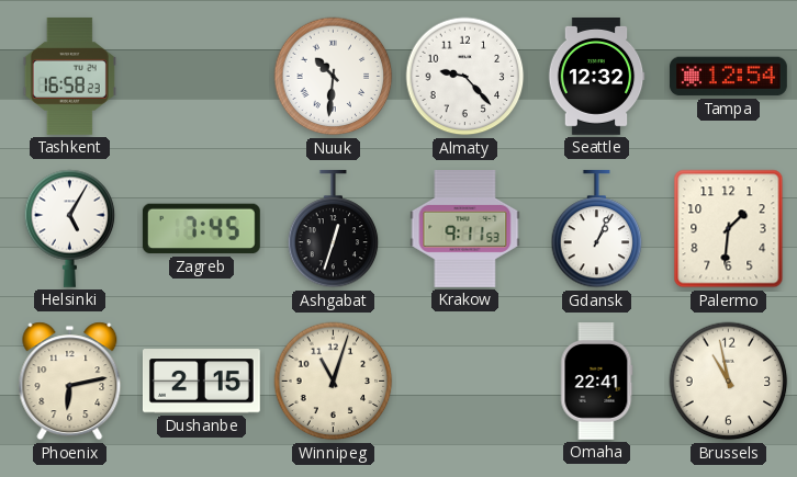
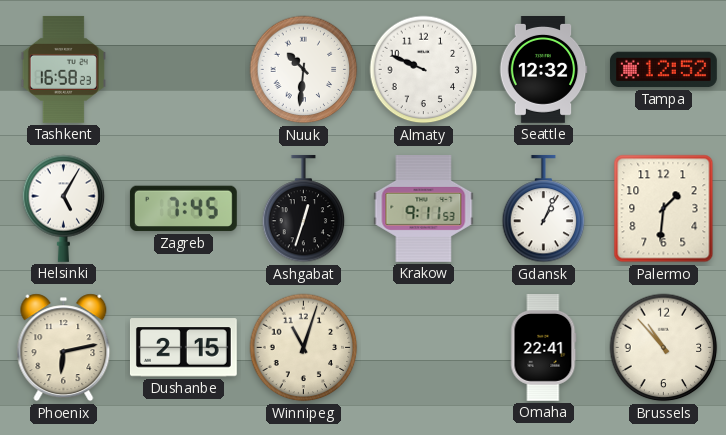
Almaty: 9:23 -> 9:49 (424, 70)
Tampa: 12:54 -> 12:52 (663, 70)
Brussels: 10:58 -> 10:53 (664, 348)
